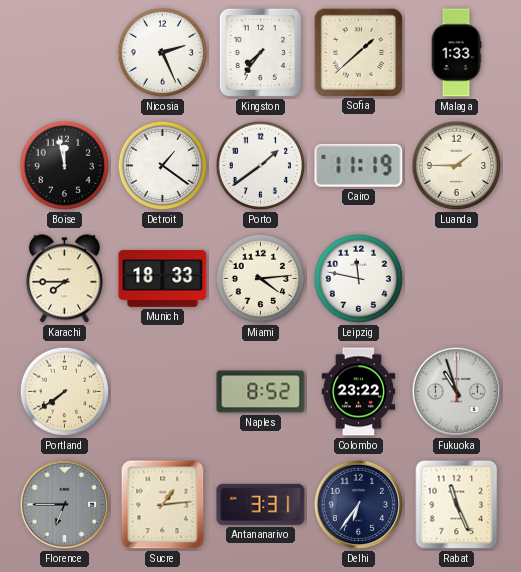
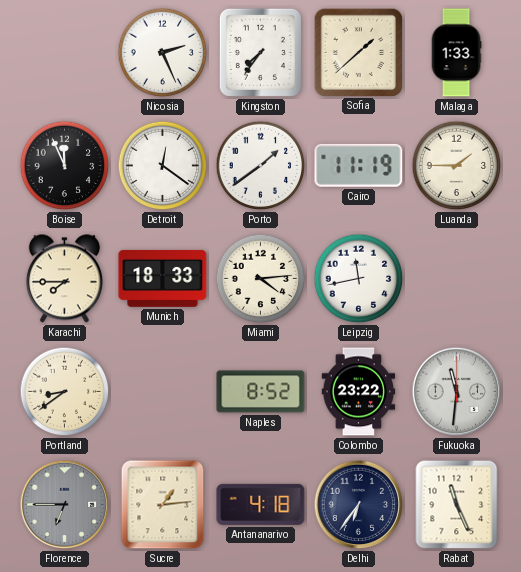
Boise: 11:58 -> 11:56 (65, 166)
Detroit: 1:21 -> 12:21 (163, 166)
Leipzig: 11:47 -> 11:43 (359, 279)
Portland: 7:39 -> 8:39 (65, 392)
Fukuoka: 10:57 -> 11:31 (457, 392)
Antananarivo: 3:31 -> 4:18 (261, 504)
